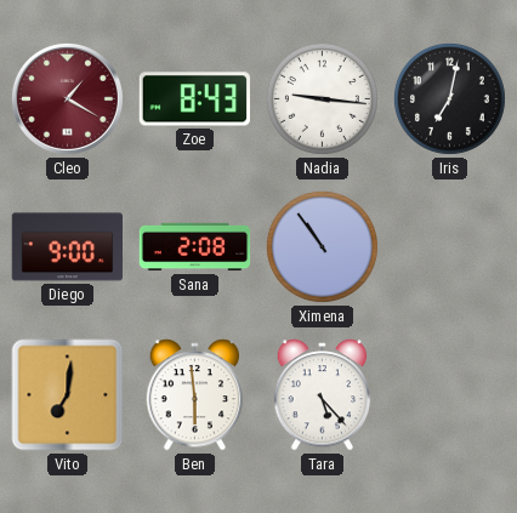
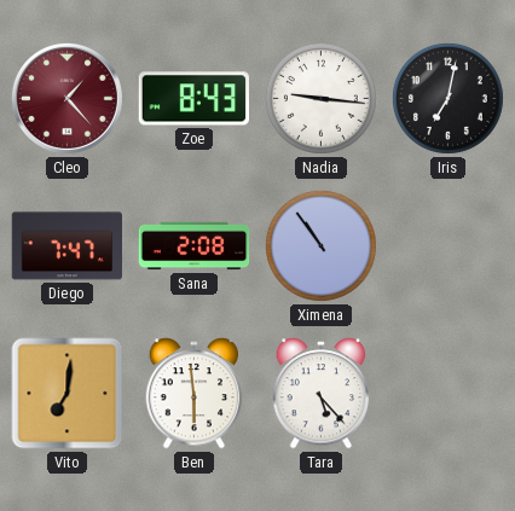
Cleo: 1:20 -> 1:23 (66, 98)
Diego: 9:00 -> 7:47 (66, 246)
